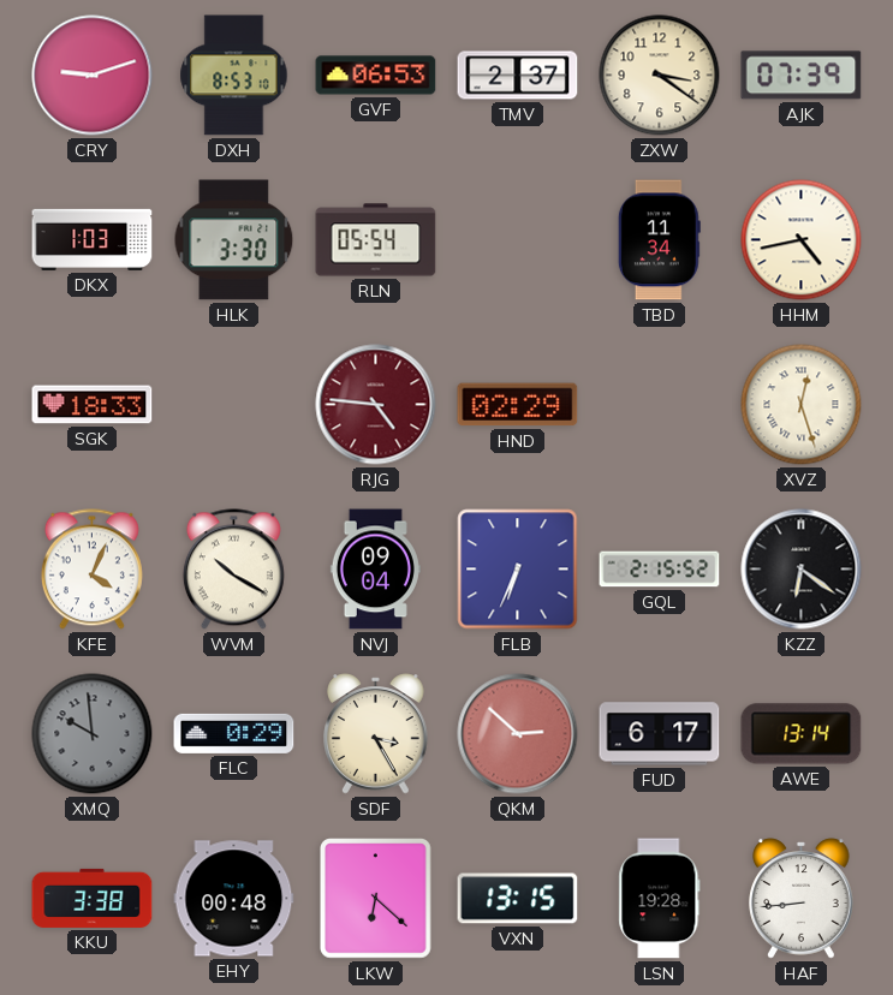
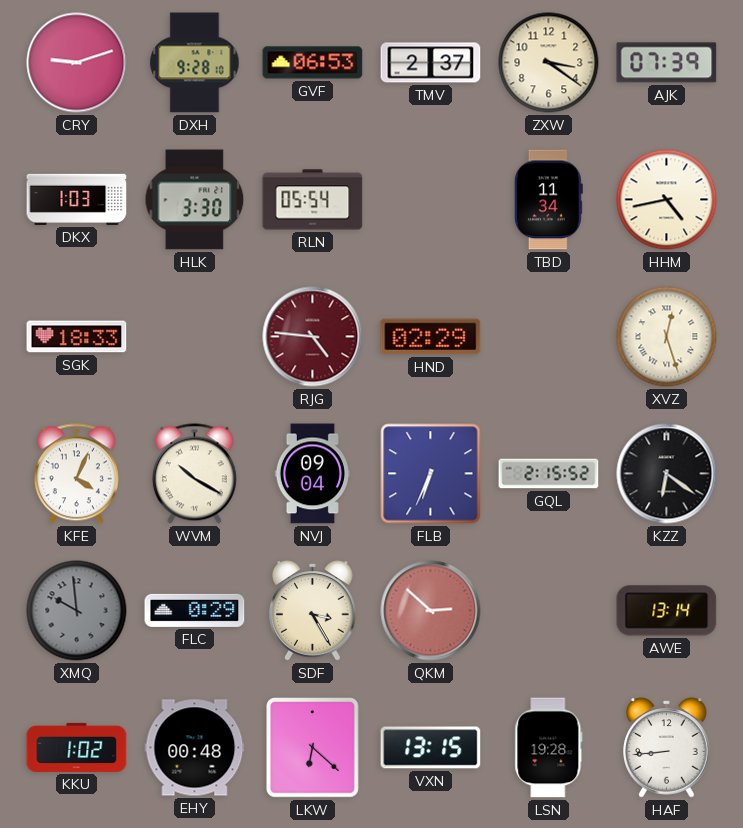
DXH: 8:53 -> 9:28 (195, 63)
FUD: 6:17 -> none (660, 734)
KKU: 3:38 -> 1:02 (77, 747)
